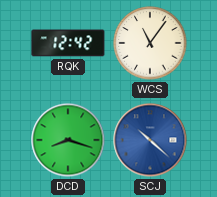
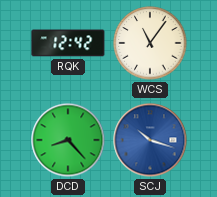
DCD: 8:18 -> 8:23 (68, 140)
SCJ: 10:22 -> 10:18 (150, 140)
